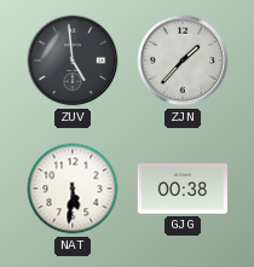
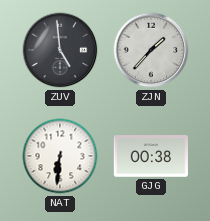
NAT: 5:31 -> 6:31 (60, 156)
